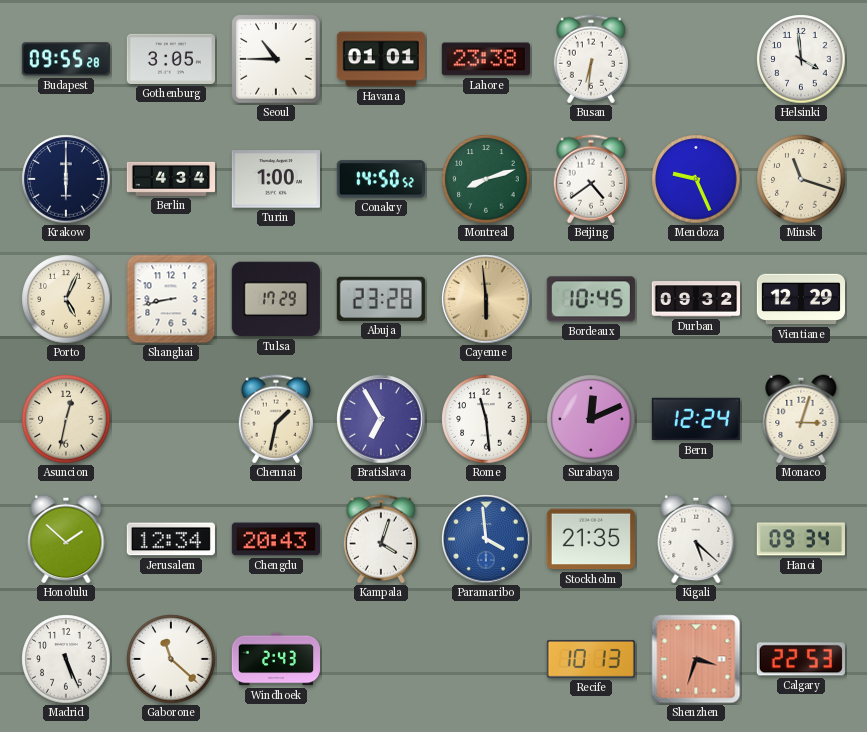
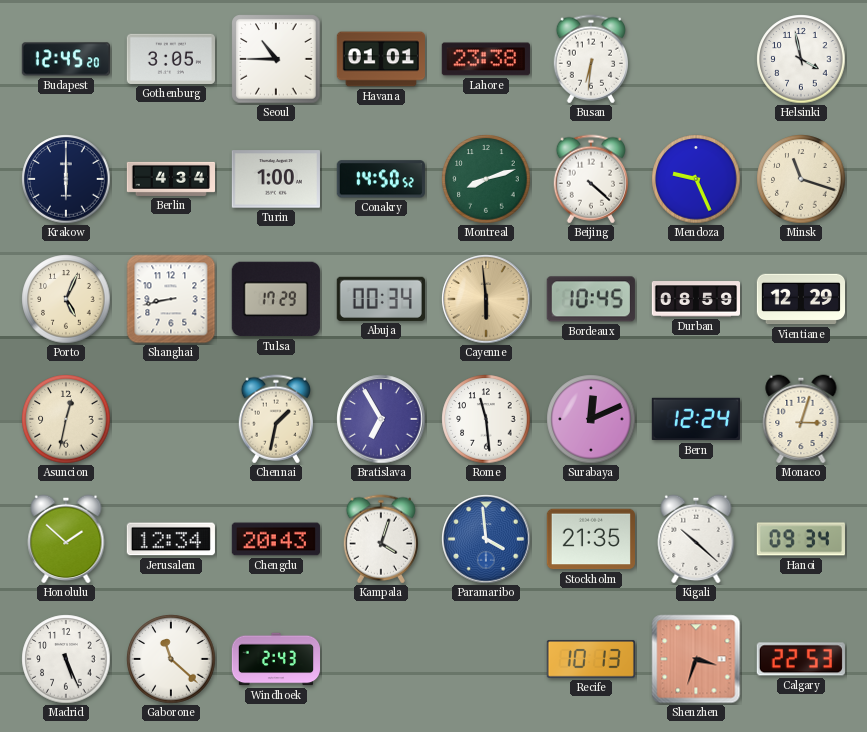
Budapest: 09:55 -> 12:45 (66, 59)
Helsinki: 3:59 -> 3:58 (801, 59)
Beijing: 4:39 -> 4:22 (590, 179)
Abuja: 23:28 -> 00:34 (381, 299)
Durban: 09:32 -> 08:59 (695, 299)
Kigali: 5:22 -> 10:22 (696, 539)
